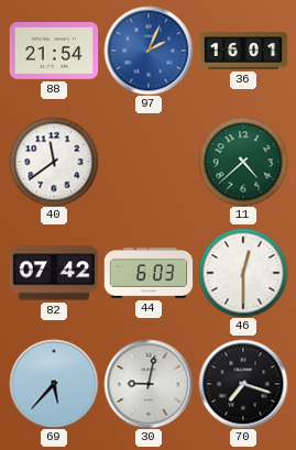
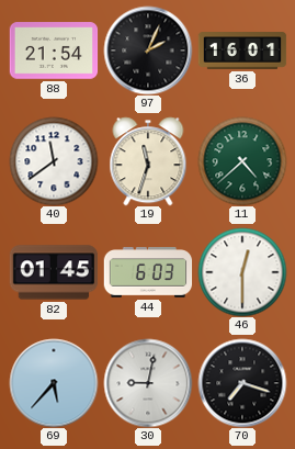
97 dial: blue -> black (148, 50)
19: none -> 11:33 (148, 161)
82: 07:42 -> 01:45 (54, 272)
